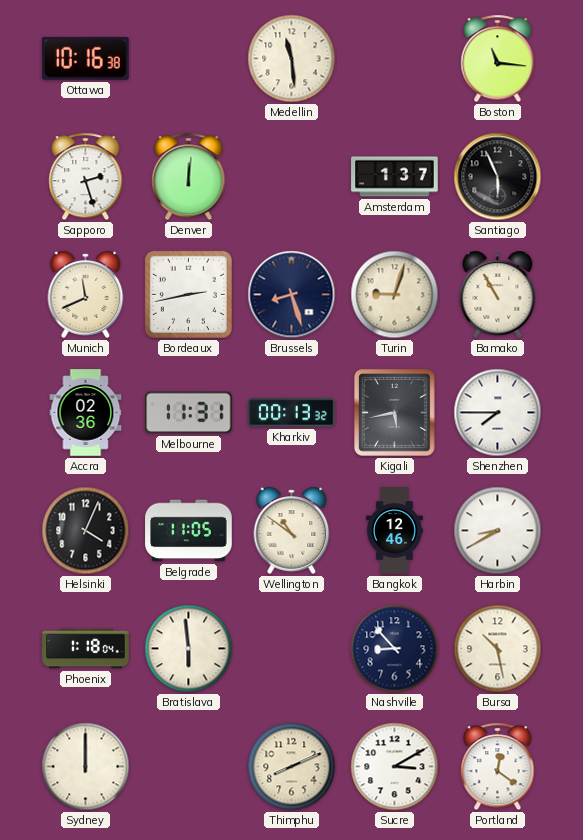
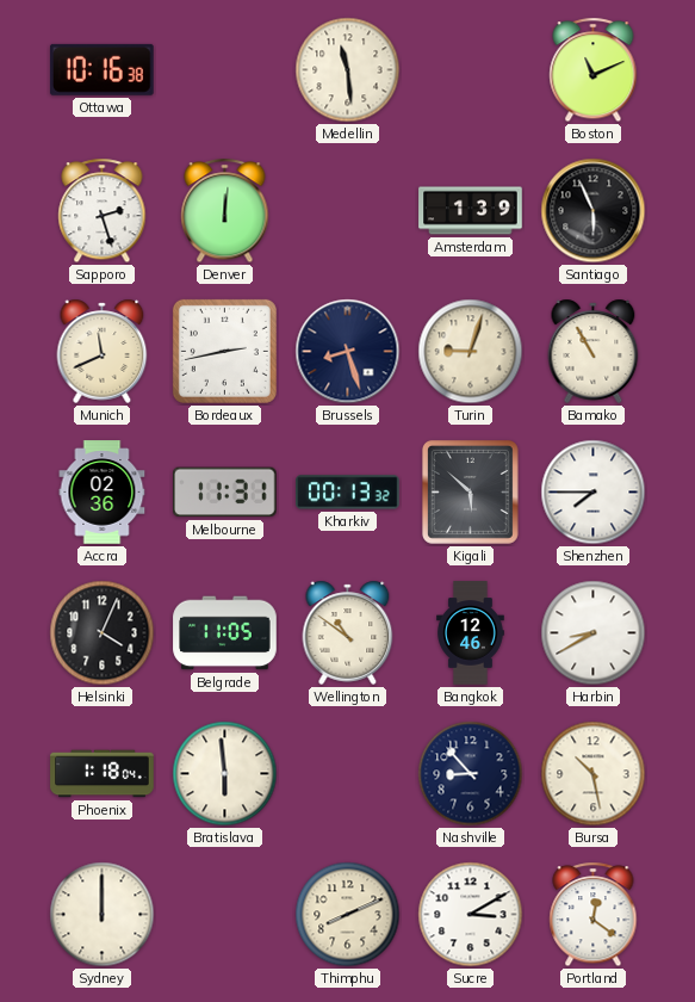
Boston: 11:16 -> 11:11 (594, 70)
Amsterdam: 1:37 -> 1:39 (471, 211)
Kigali: 5:43 -> 5:52 (470, 491)
